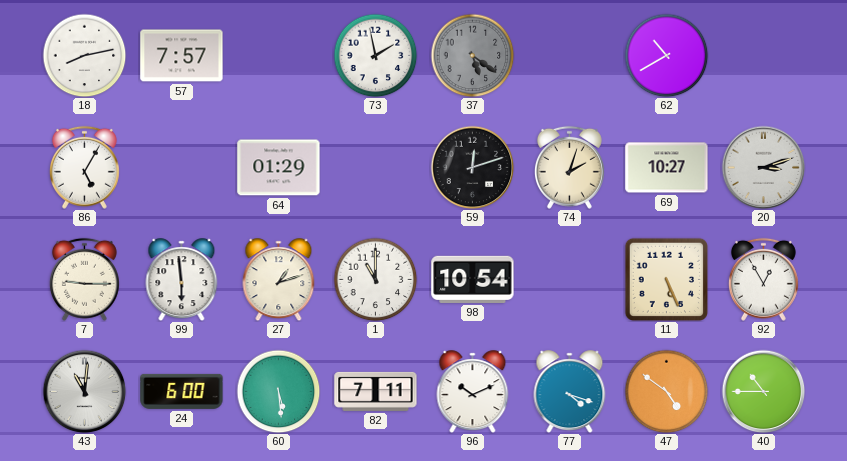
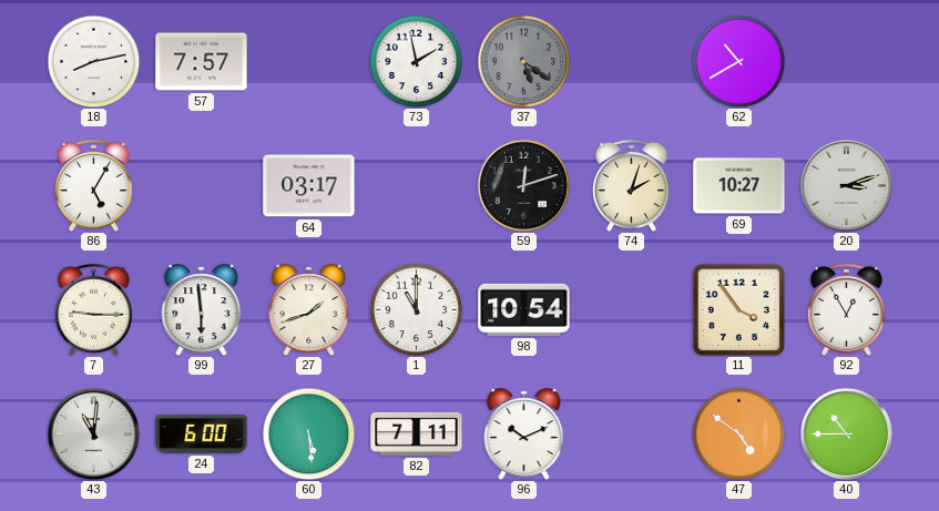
64: 01:29 -> 03:17 (309, 186)
27: 1:12 -> 1:42 (309, 310)
11: 5:26 -> 3:54 (738, 309)
77: 4:18 -> none (570, 392)
